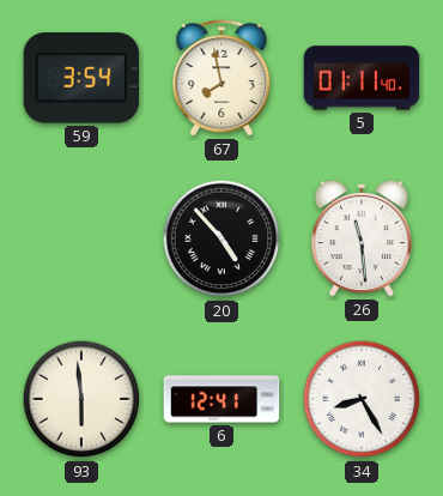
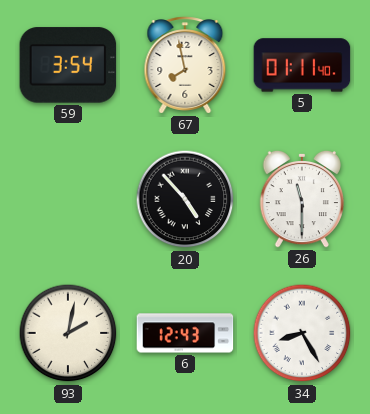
26: 11:29 -> 11:30 (302, 199)
93: 5:59 -> 2:02 (68, 333)
6: 12:41 -> 12:43 (185, 333)
